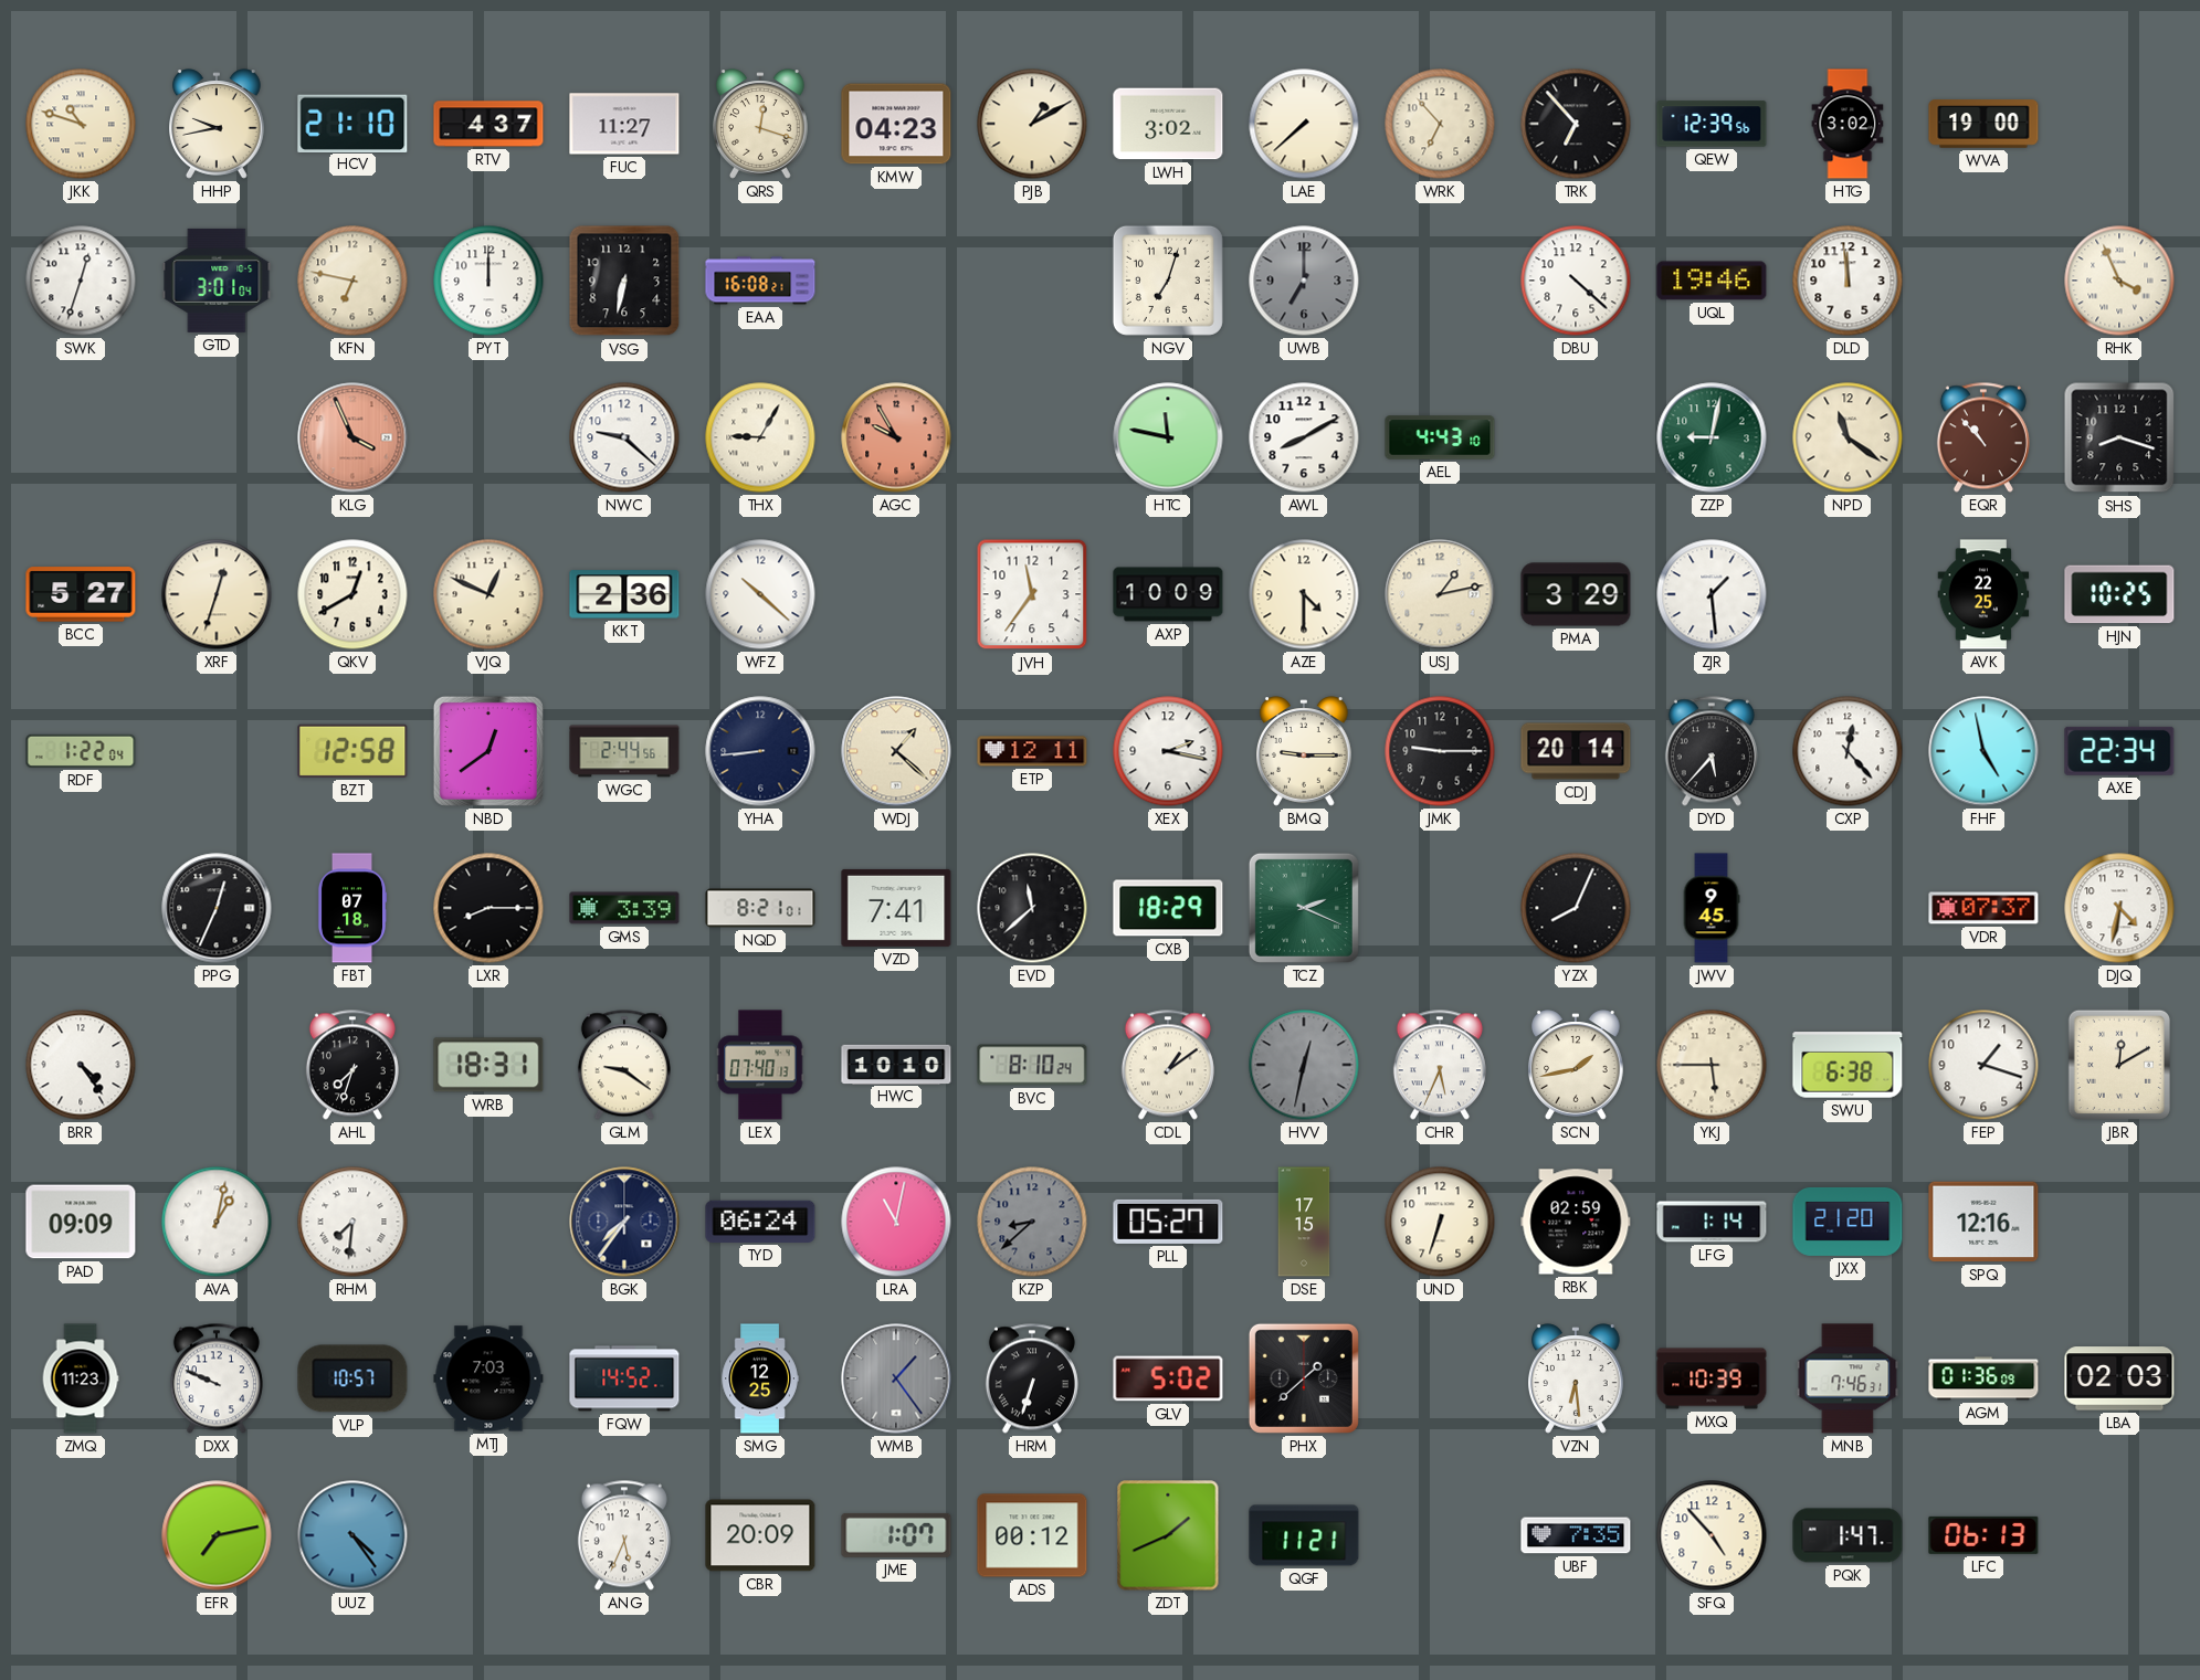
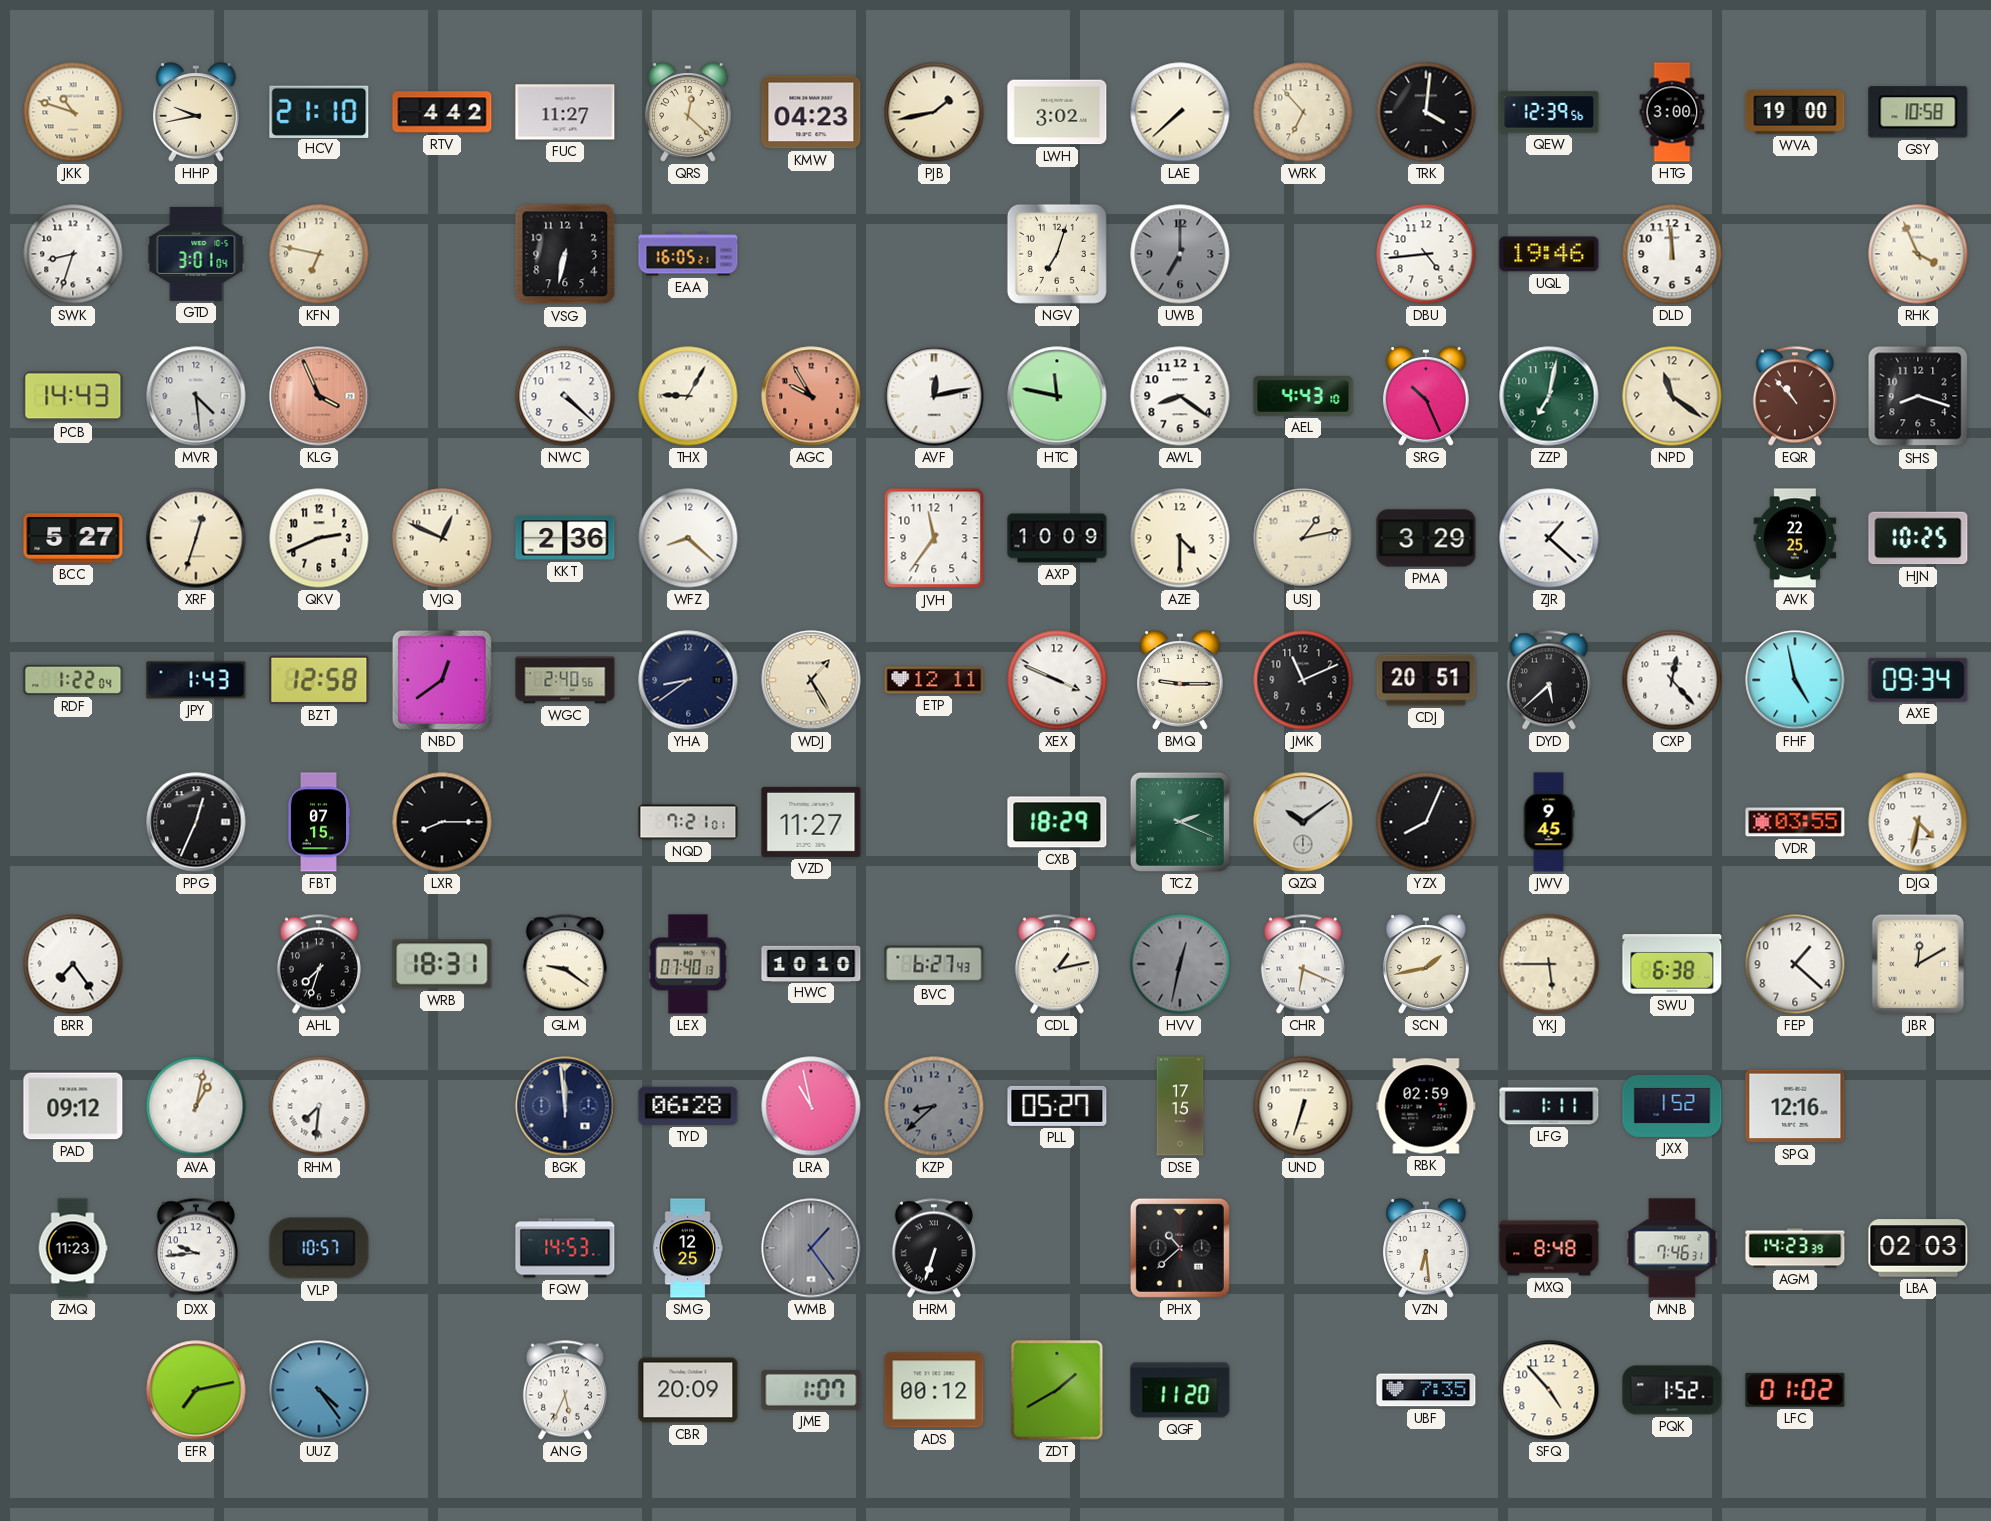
RTV: 4:37 -> 4:42 (442, 112)
QRS: 12:18 -> 12:22 (689, 112)
PJB: 1:10 -> 1:43 (934, 112)
TRK: 6:53 -> 4:01 (1426, 112)
HTG: 3:02 -> 3:00 (1672, 112)
GSY: none -> 10:58 (1918, 112)
SWK: 12:33 -> 8:33 (73, 254)
PYT: 12:00 -> none (488, 281)
EAA: 16:08 -> 16:05 (688, 254)
DBU: 4:22 -> 4:44 (1426, 254)
PCB: none -> 14:43 (73, 396)
MVR: none -> 4:29 (196, 396)
NWC: 9:22 -> 4:22 (565, 396)
AVF: none -> 12:13 (934, 396)
AWL: 8:10 -> 8:21 (1180, 396)
SRG: none -> 10:26 (1427, 396)
ZZP: 9:02 -> 7:02 (1549, 396)
QKV: 12:40 -> 2:41 (319, 538)
WFZ: 10:22 -> 8:22 (688, 538)
ZJR: 1:29 -> 1:22 (1549, 538)
JPY: none -> 1:43 (196, 680)
WGC: 2:44 -> 2:40 (565, 680)
YHA: 8:44 -> 8:39 (688, 680)
WDJ: 1:22 -> 1:25 (811, 680)
XEX: 2:17 -> 3:49 (1057, 680)
JMK: 9:15 -> 11:11 (1303, 680)
CDJ: 20:14 -> 20:51 (1426, 680)
DYD: 5:37 -> 5:38 (1549, 680)
AXE: 22:34 -> 09:34 (1918, 680)
FBT: 07:18 -> 07:15 (319, 822)
GMS: 3:39 -> none (624, 908)
NQD: 8:21 -> 7:21 (688, 822)
VZD: 7:41 -> 11:27 (811, 822)
EVD: 11:38 -> none (1032, 908)
QZQ: none -> 10:09 (1303, 822)
VDR: 07:37 -> 03:55 (1795, 822)
BRR: 4:24 -> 7:24 (73, 964)
BVC: 8:10 -> 6:27 (934, 964)
CDL: 1:09 -> 1:13 (1057, 964)
CHR: 5:34 -> 6:19 (1303, 964)
FEP: 1:18 -> 1:22 (1795, 964)
PAD: 09:09 -> 09:12 (73, 1106)
BGK: 7:36 -> 11:59 (565, 1106)
TYD: 06:24 -> 06:28 (688, 1106)
LRA: 11:02 -> 10:58 (811, 1106)
LFG: 1:14 -> 1:11 (1549, 1106)
JXX: 21:20 -> 1:52 (1672, 1106)
DXX: 9:49 -> 9:44 (196, 1248)
MTJ: 7:03 -> none (488, 1378)
FQW: 14:52 -> 14:53 (565, 1248)
GLV: 5:02 -> none (1168, 1378)
PHX: 1:38 -> 10:38 (1180, 1248)
MXQ: 10:39 -> 8:48 (1549, 1248)
AGM: 01:36 -> 14:23 (1795, 1248)
ZDT: 1:41 -> 1:40 (1057, 1390)
QGF: 11:21 -> 11:20 (1180, 1390)
PQK: 1:47 -> 1:52 (1672, 1390)
LFC: 06:13 -> 01:02 (1795, 1390)
